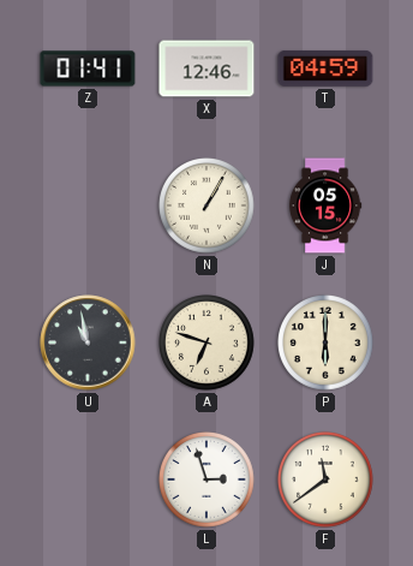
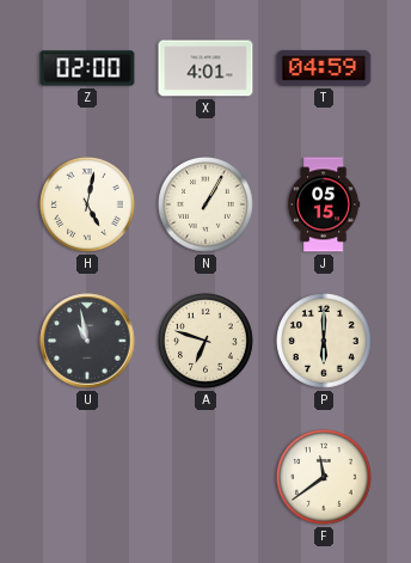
Z: 01:41 -> 02:00 (87, 68)
X: 12:46 -> 4:01 (205, 68)
H: none -> 5:02 (88, 206)
L: 2:57 -> none (208, 481)
